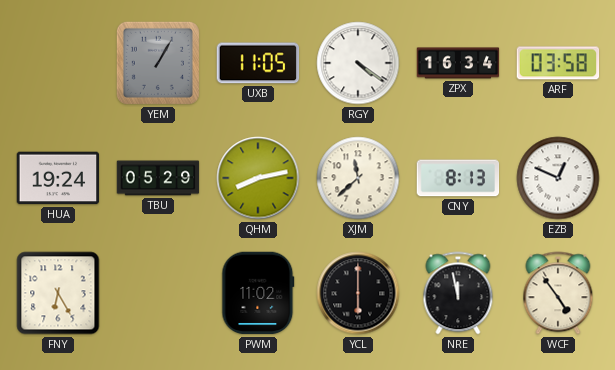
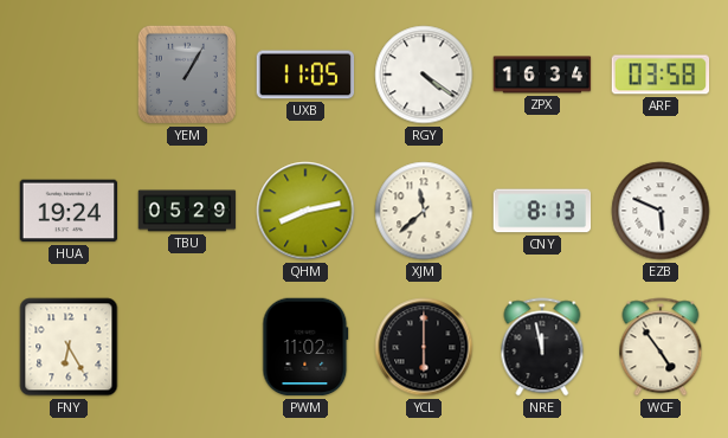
EZB: 12:49 -> 5:49 (661, 211)
